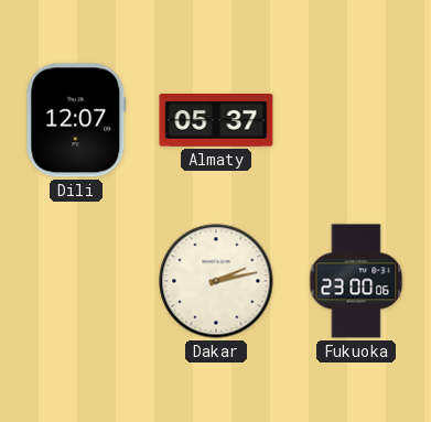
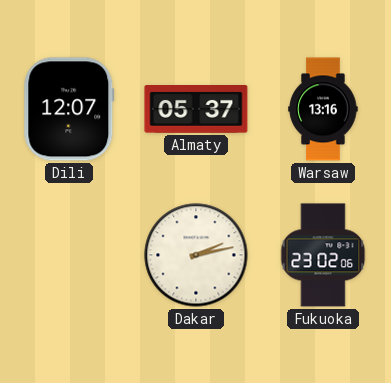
Warsaw: none -> 13:16 (323, 109)
Fukuoka: 23:00 -> 23:02 (323, 255)
